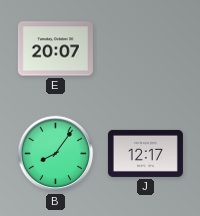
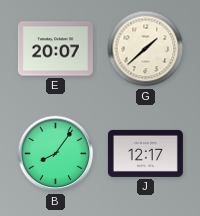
G: none -> 1:38 (146, 49)
